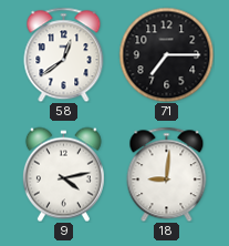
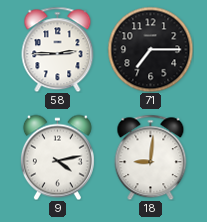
58: 12:39 -> 2:45 (58, 49)
